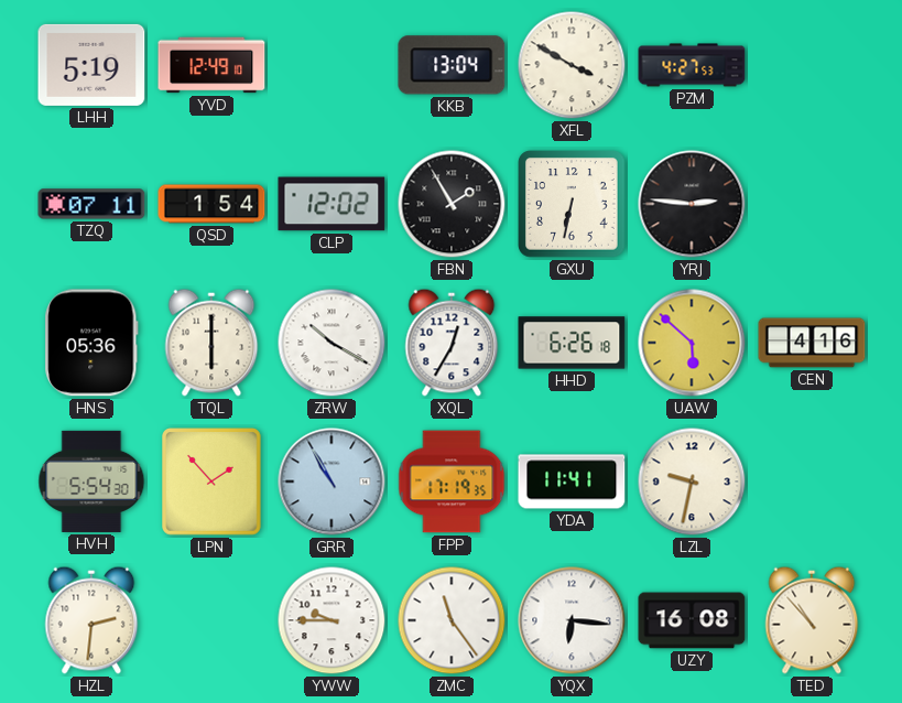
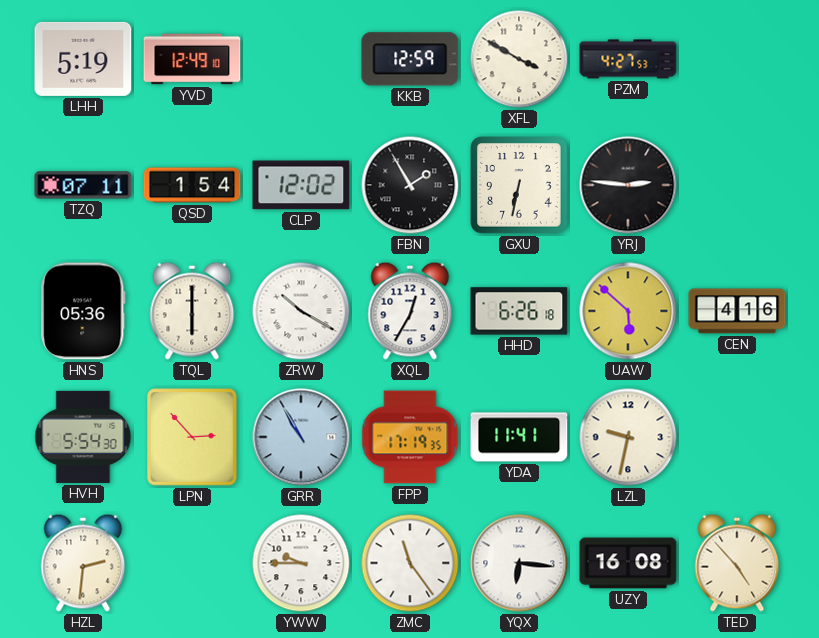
KKB: 13:04 -> 12:59 (410, 59)
LPN: 1:53 -> 2:53 (192, 437)
TED: 10:53 -> 4:53 (737, 563)
